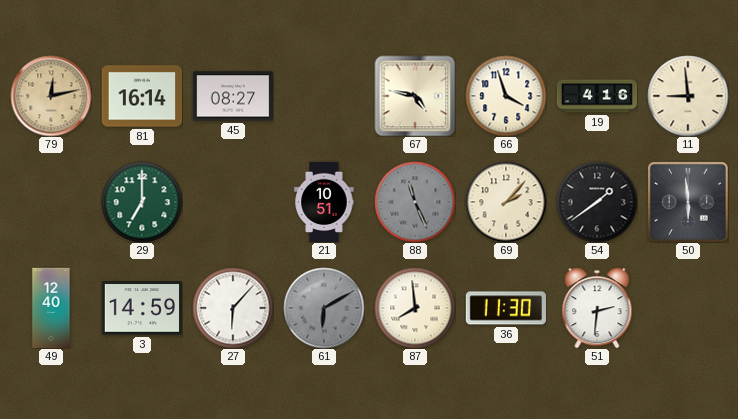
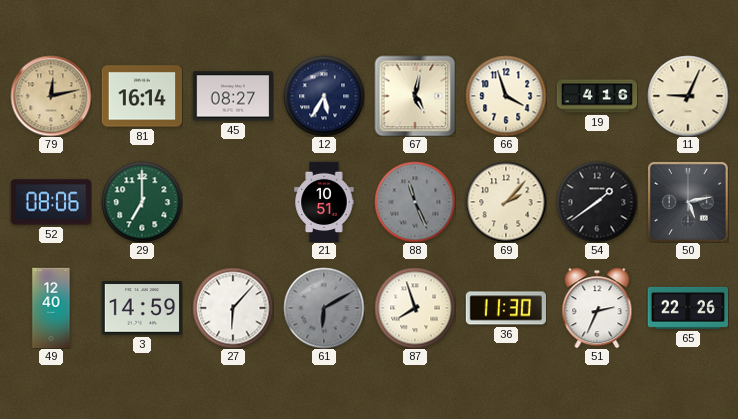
12: none -> 5:35 (324, 96)
67: 4:47 -> 5:02 (415, 96)
11: 8:59 -> 9:04 (688, 96)
52: none -> 08:06 (50, 202)
50: 5:59 -> 5:13 (688, 202)
87: 7:59 -> 7:57 (415, 308)
51: 2:31 -> 2:34 (597, 308)
65: none -> 22:26 (687, 308)
